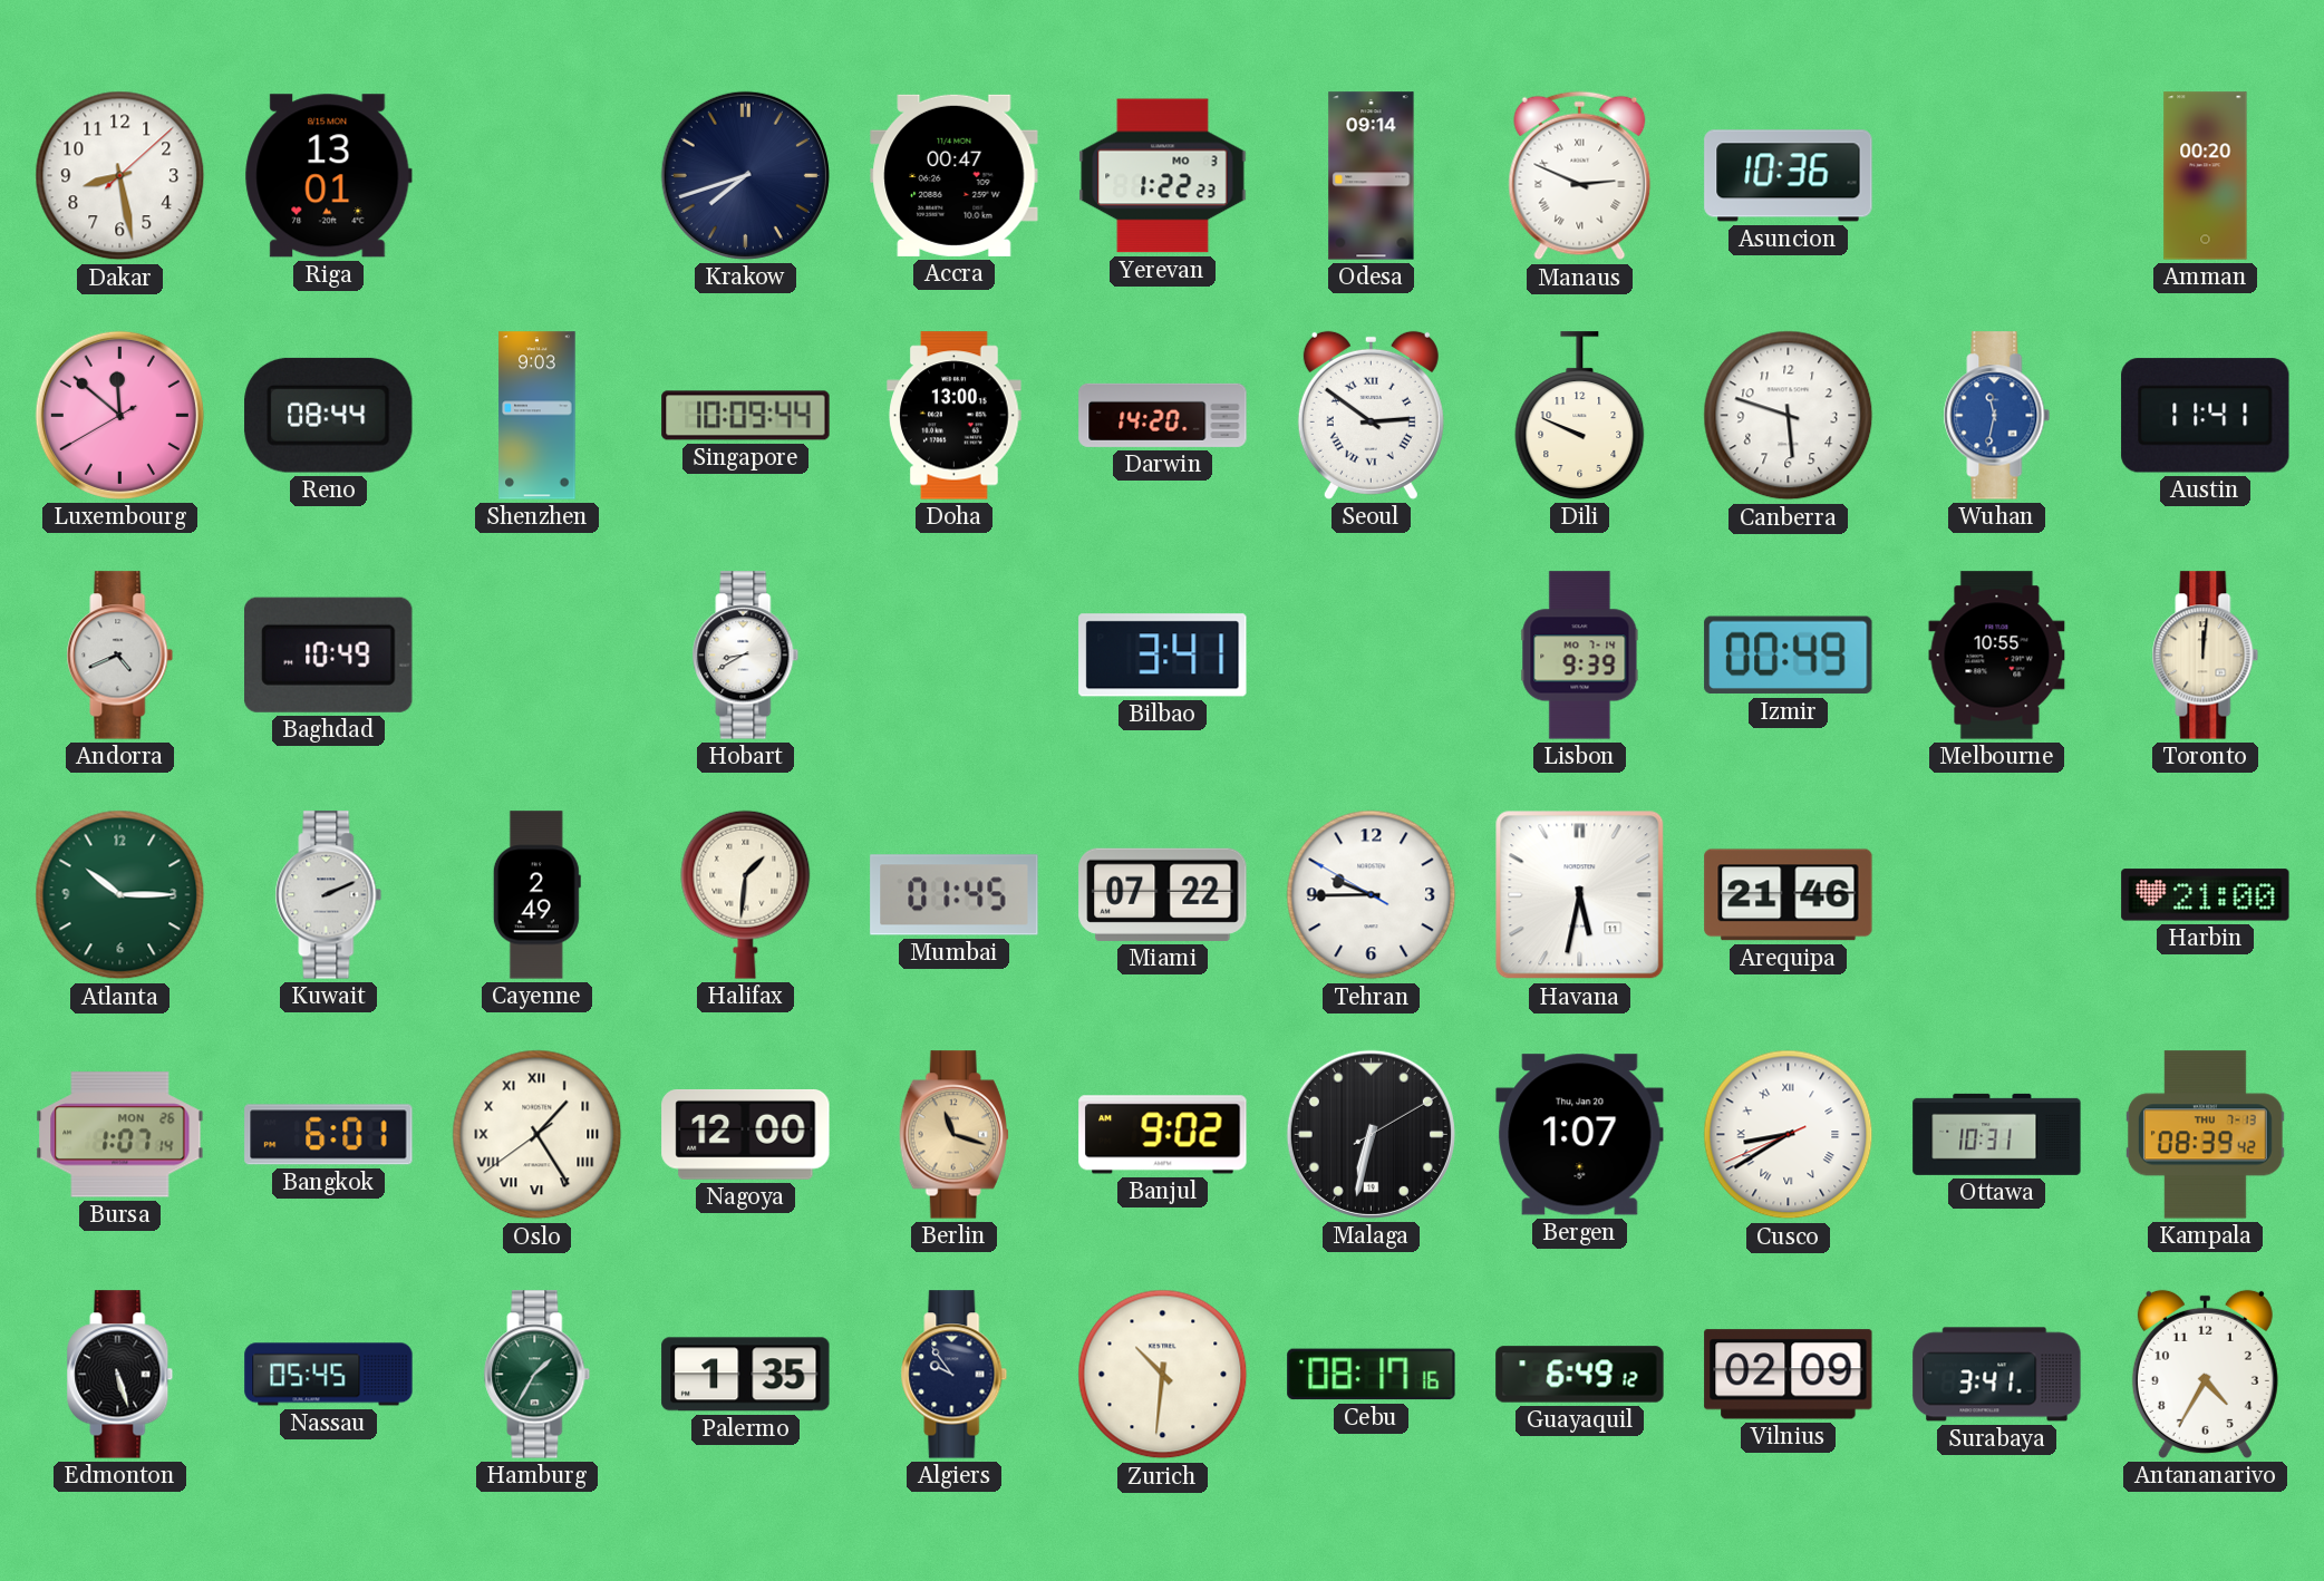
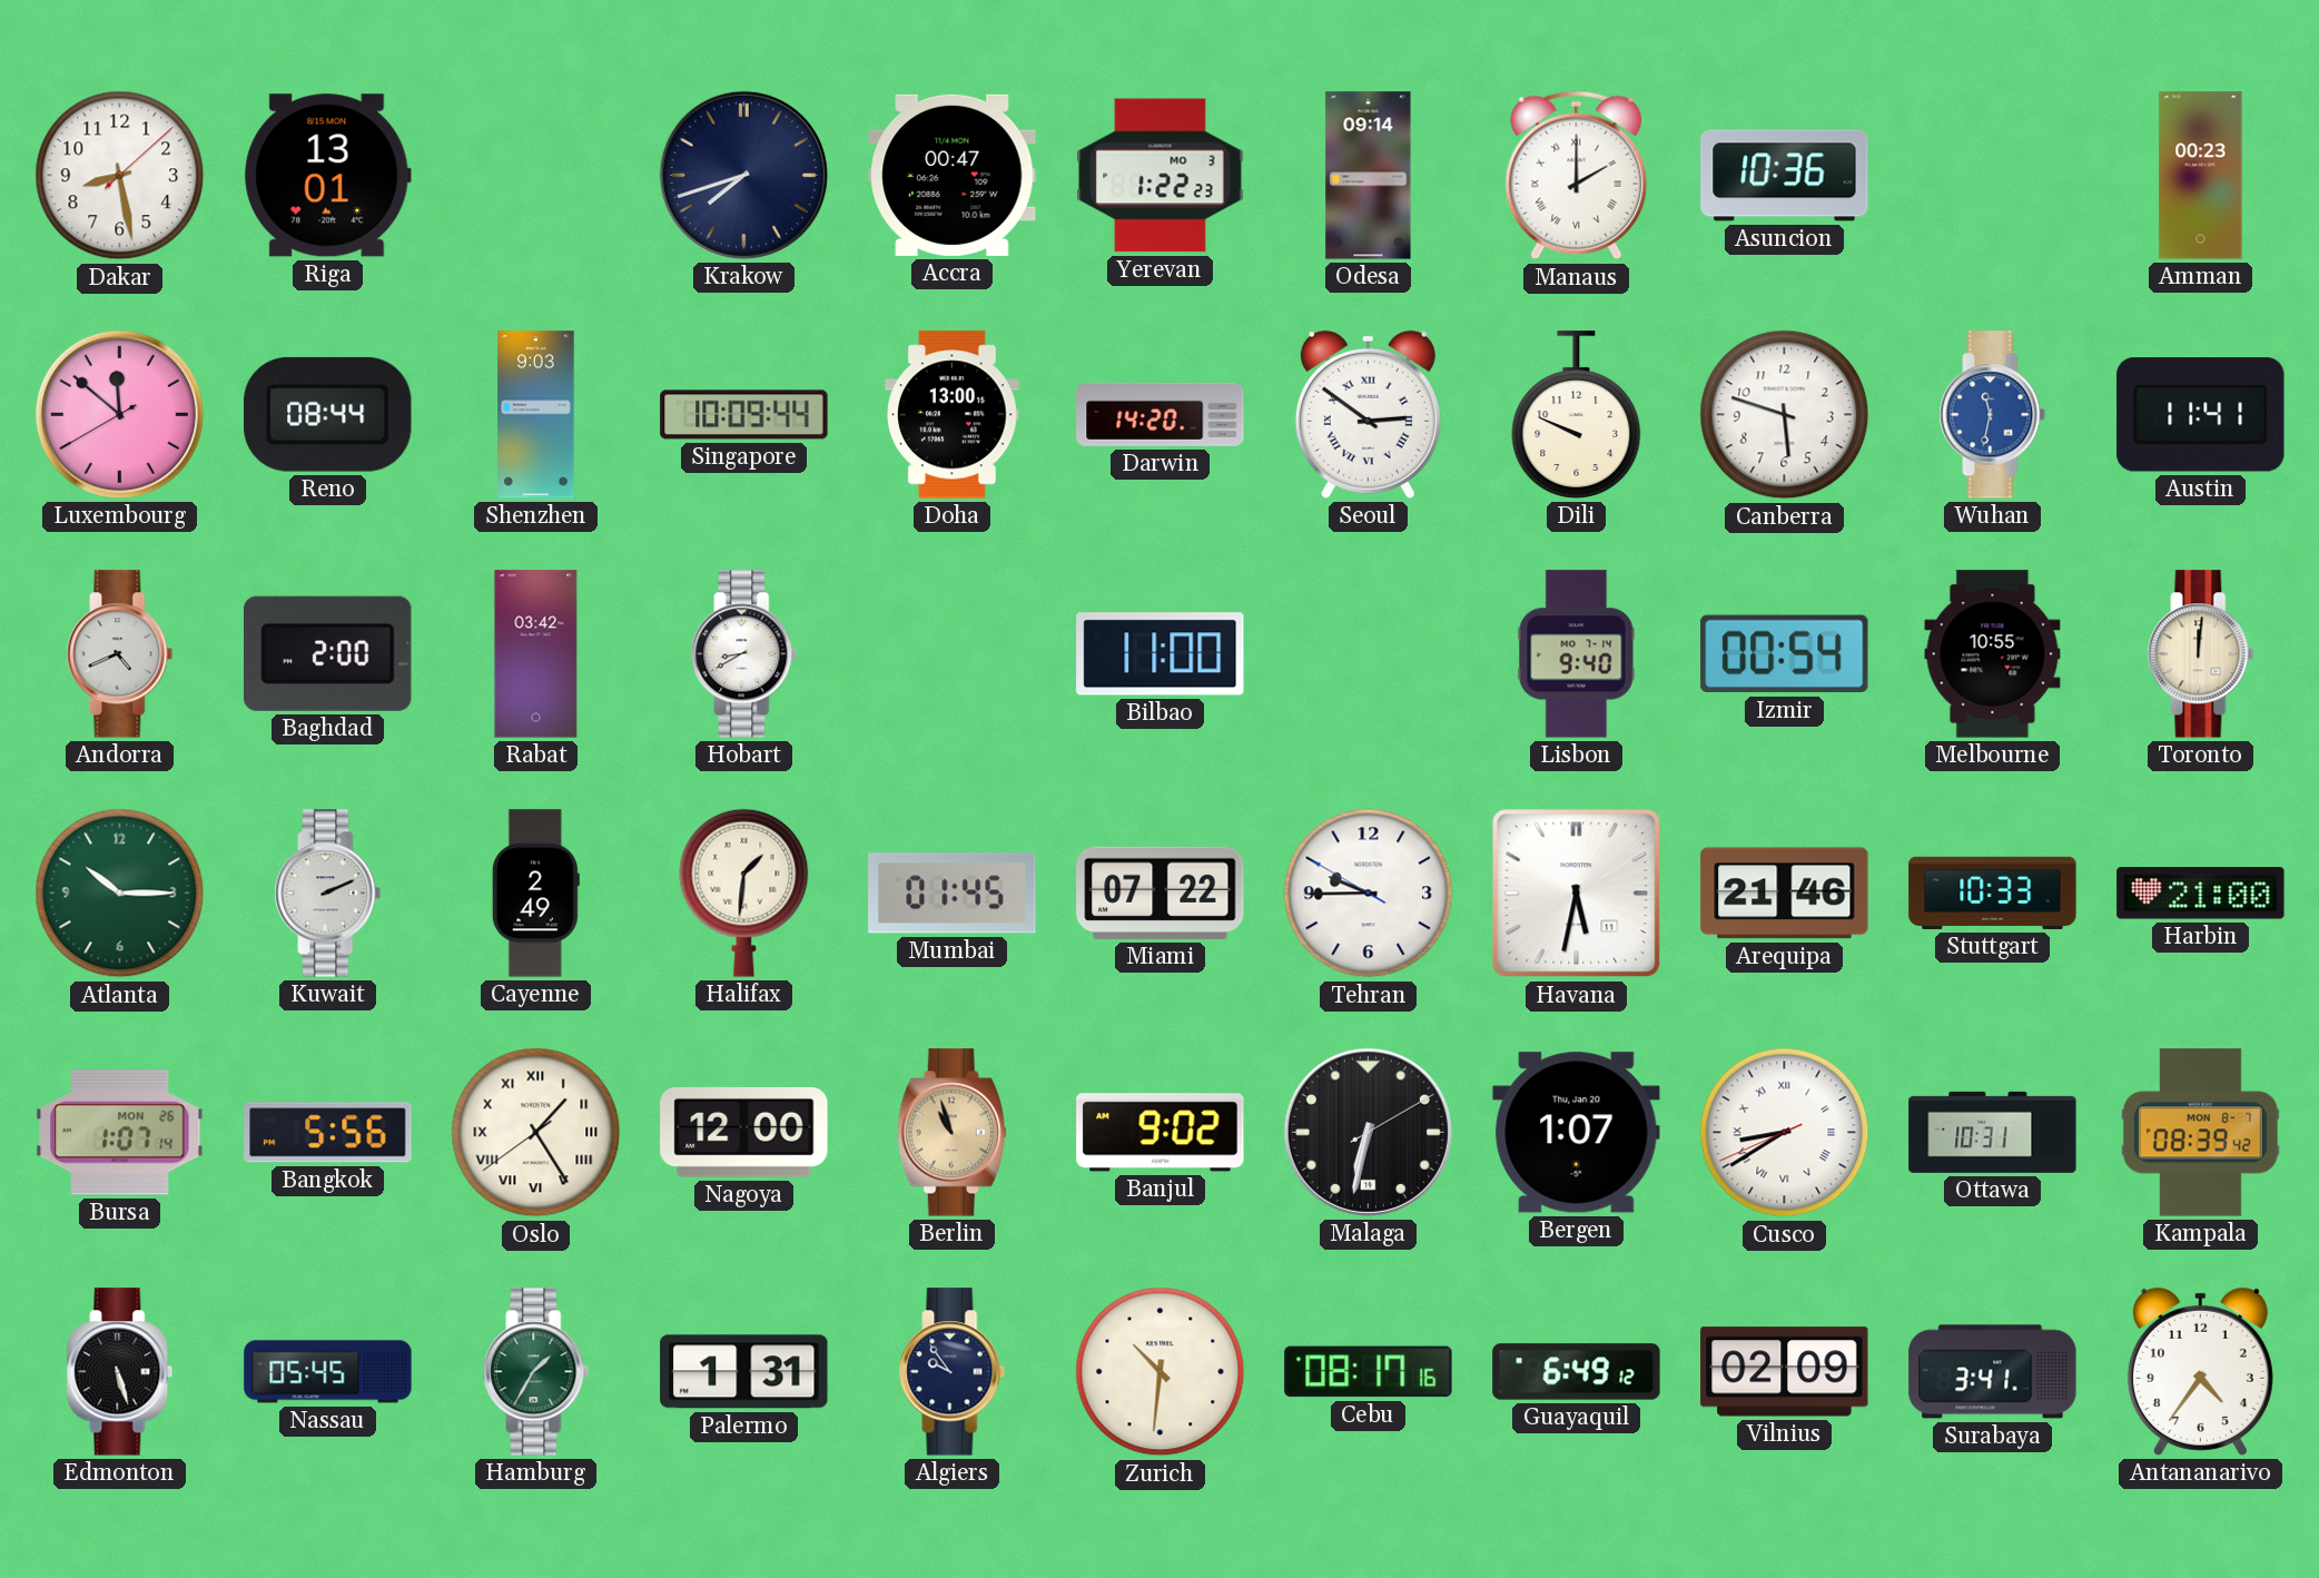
Manaus: 2:49 -> 2:00 (1577, 176)
Amman: 00:20 -> 00:23 (2201, 176)
Baghdad: 10:49 -> 2:00 (328, 653)
Rabat: none -> 03:42 (536, 654)
Bilbao: 3:41 -> 11:00 (1161, 654)
Lisbon: 9:39 -> 9:40 (1577, 654)
Izmir: 00:49 -> 00:54 (1785, 654)
Stuttgart: none -> 10:33 (1993, 892)
Bangkok: 6:01 -> 5:56 (328, 1133)
Berlin: 11:18 -> 10:57 (951, 1133)
Kampala date: THU 7-13 -> MON 8-7 (2200, 1133)
Palermo: 1:35 -> 1:31 (744, 1372)
Antananarivo: 4:35 -> 4:36 (2200, 1371)
